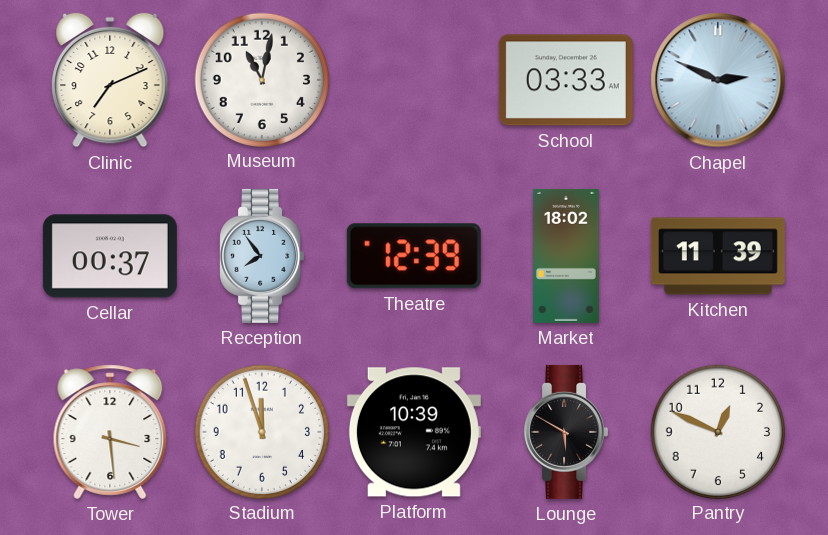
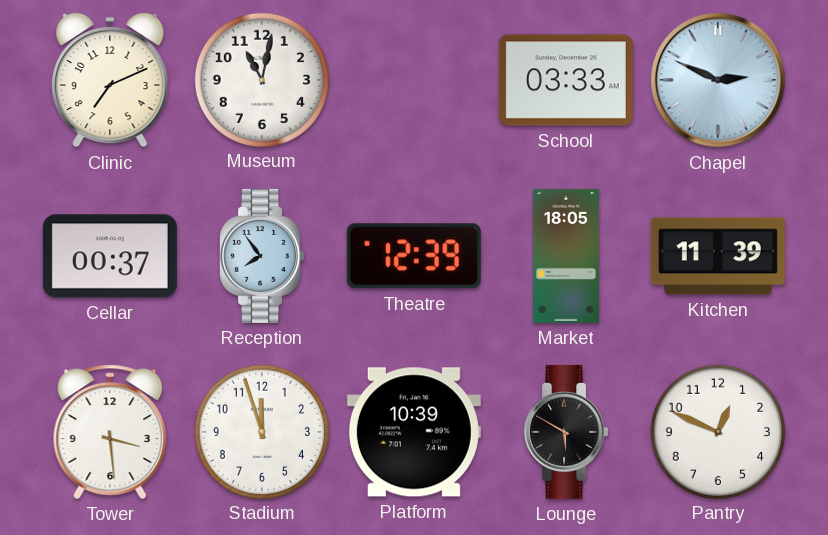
Market: 18:02 -> 18:05 (567, 256)
